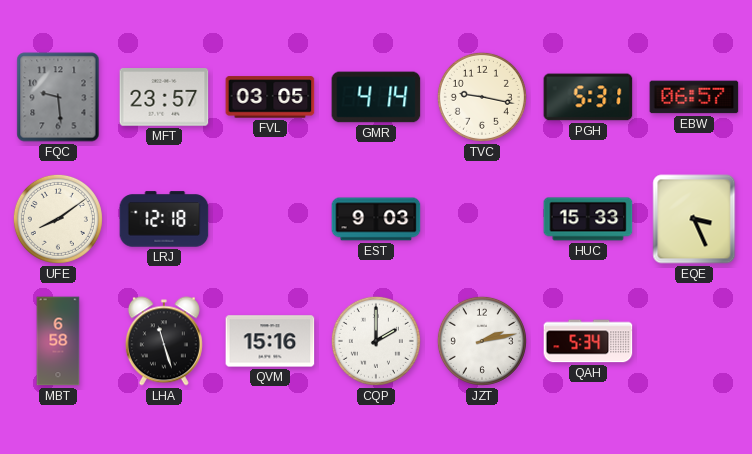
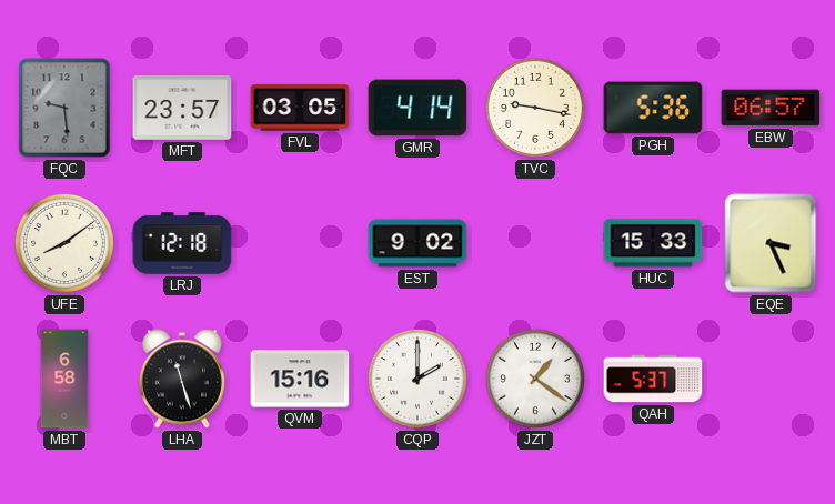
PGH: 5:31 -> 5:36 (653, 108)
EST: 9:03 -> 9:02 (417, 243)
JZT: 2:13 -> 1:21 (535, 379)
QAH: 5:34 -> 5:37 (653, 379)
